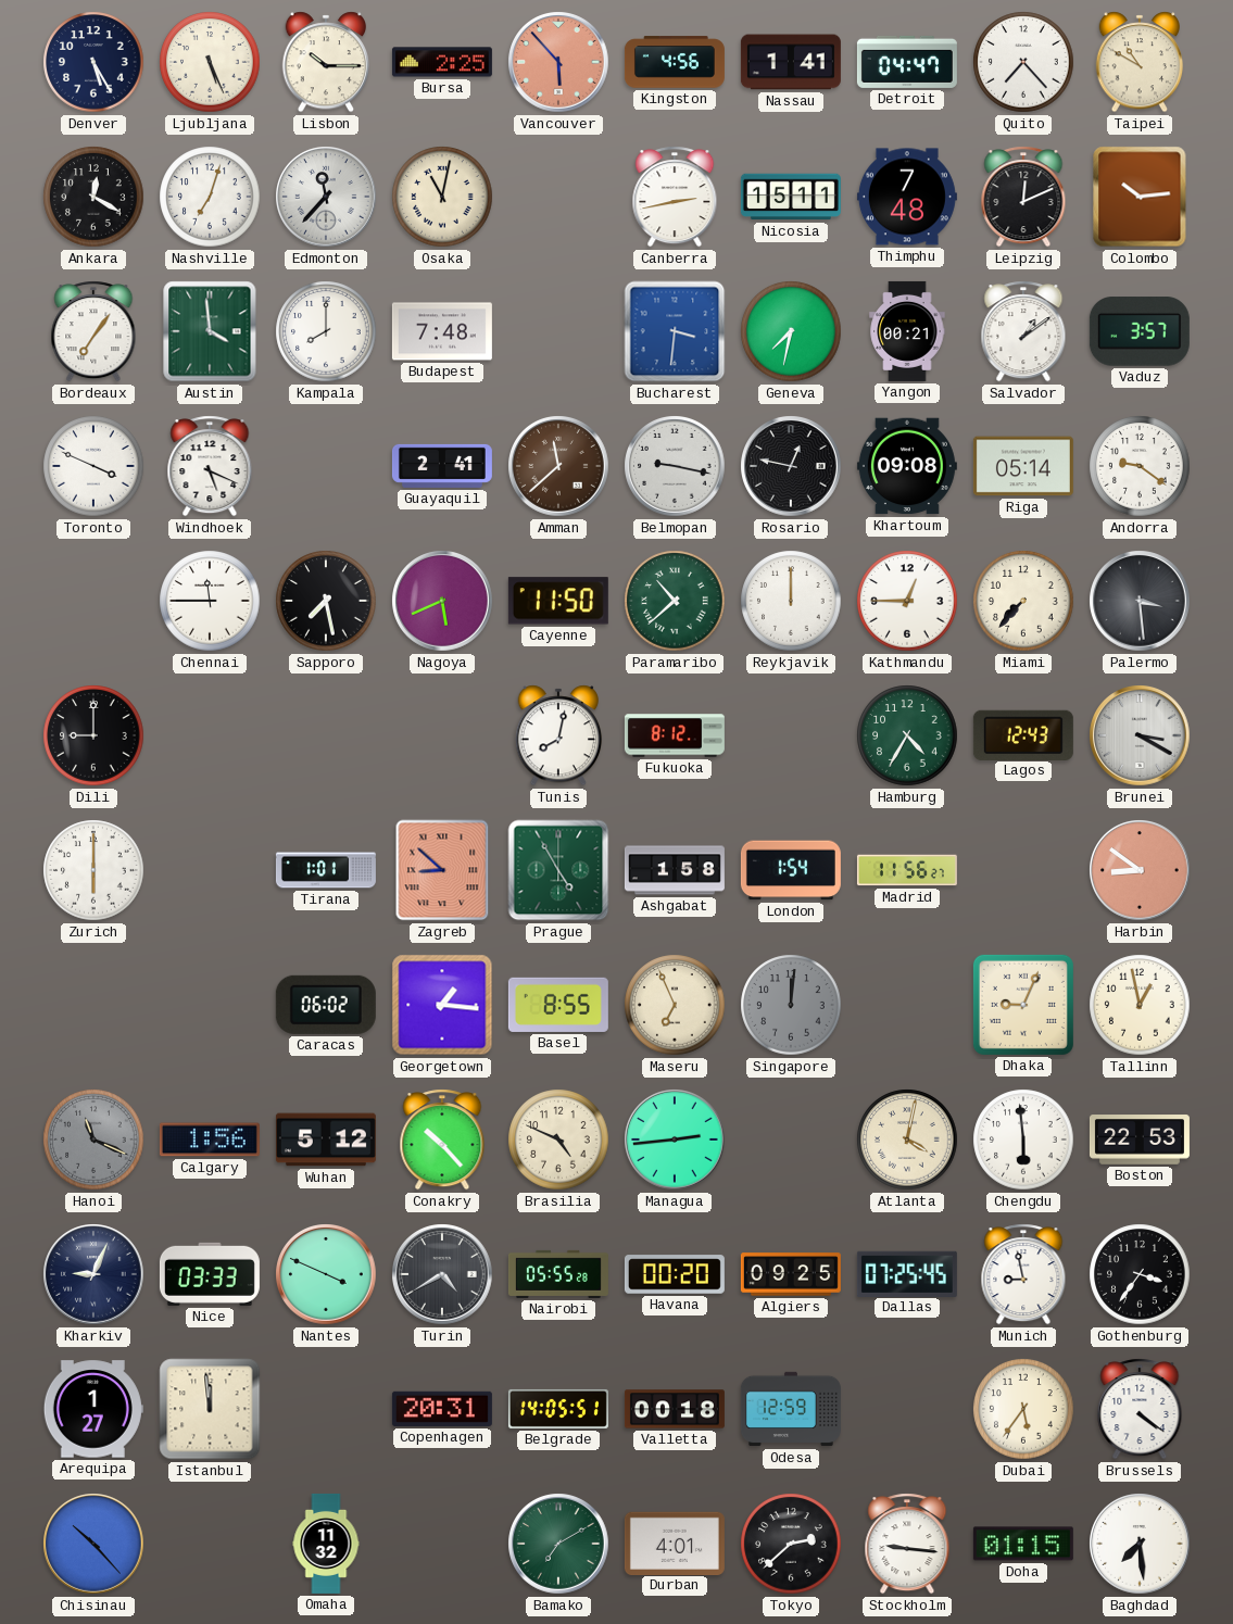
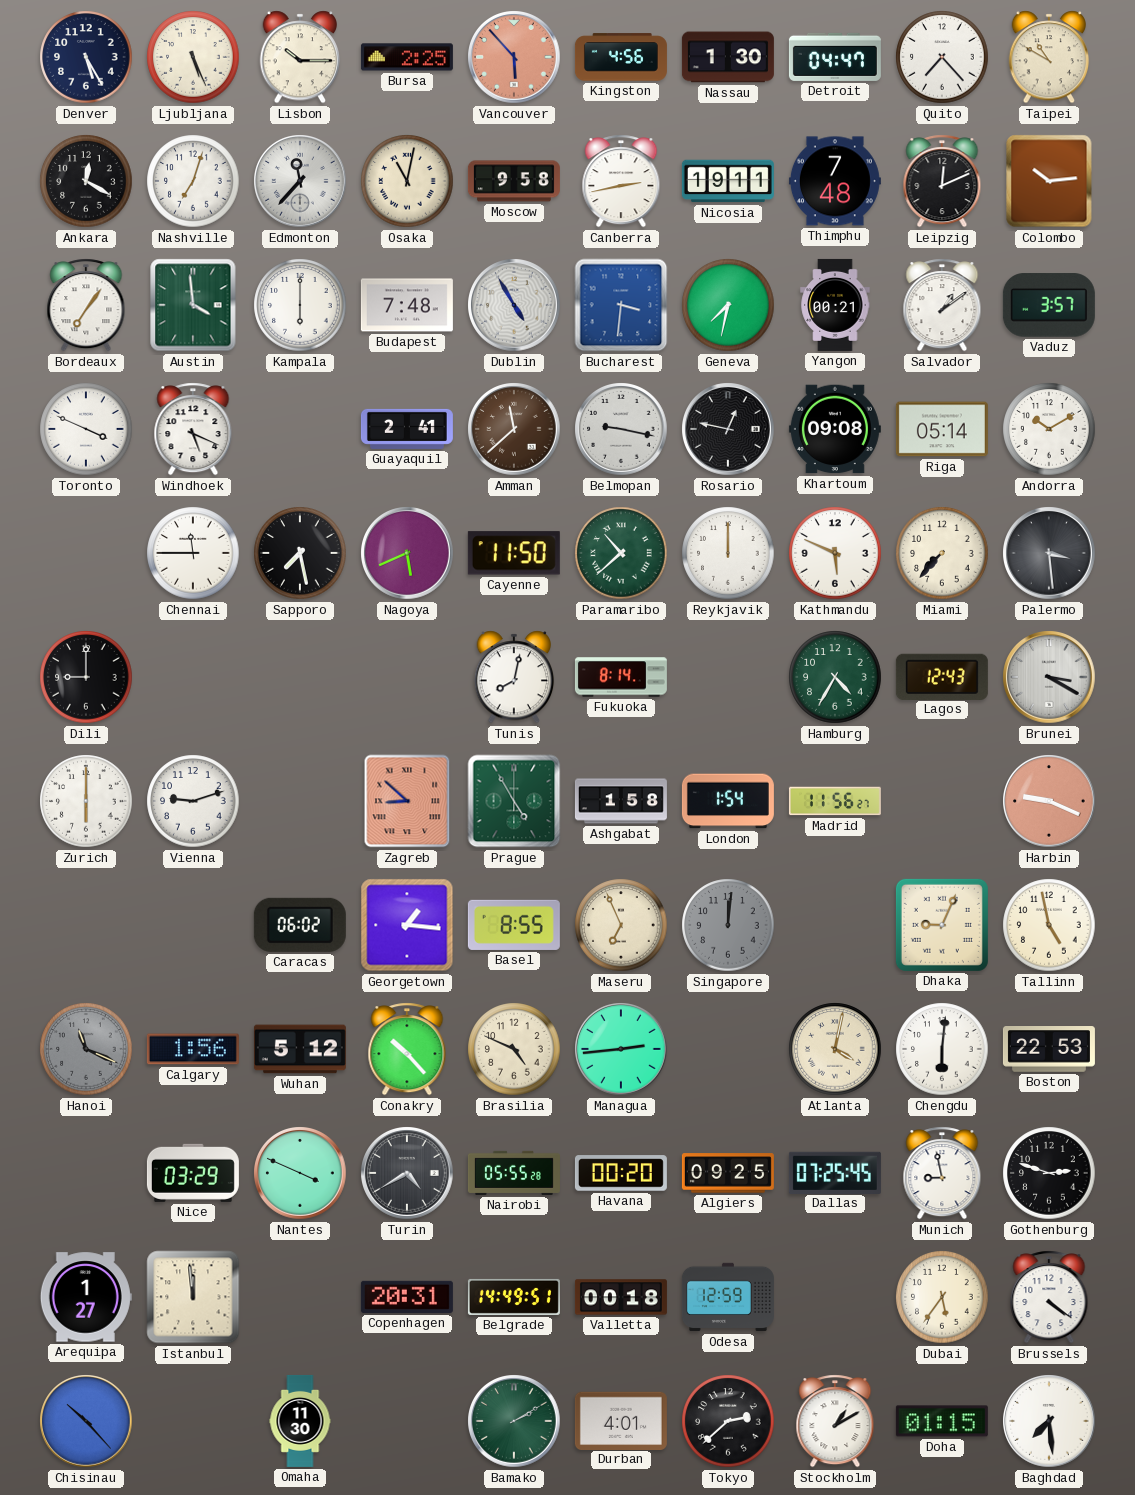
Nassau: 1:41 -> 1:30 (728, 57)
Moscow: none -> 9:58 (514, 181)
Nicosia: 15:11 -> 19:11 (728, 181)
Kampala: 8:00 -> 6:00 (300, 305)
Dublin: none -> 4:55 (514, 305)
Andorra: 9:21 -> 10:10 (1049, 429)
Kathmandu: 12:45 -> 5:49 (835, 553)
Fukuoka: 8:12 -> 8:14 (621, 677)
Vienna: none -> 9:12 (193, 801)
Tirana: 1:01 -> none (326, 870)
Harbin: 8:51 -> 9:19 (1049, 801)
Tallinn: 12:58 -> 4:58 (1049, 925)
Chengdu: 5:59 -> 6:01 (942, 1049)
Kharkiv: 9:04 -> none (93, 1274)
Nice: 03:33 -> 03:29 (193, 1173)
Gothenburg: 3:36 -> 2:48 (1049, 1173)
Belgrade: 14:05 -> 14:49 (514, 1297)
Omaha: 11:32 -> 11:30 (300, 1421)
Bamako: 7:10 -> 2:10 (514, 1421)
Stockholm: 9:16 -> 1:10 (835, 1421)
